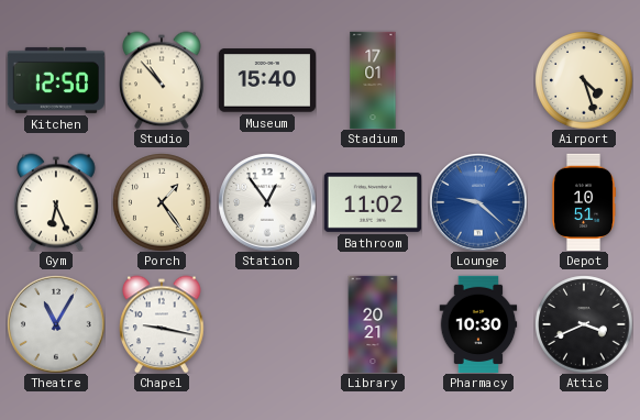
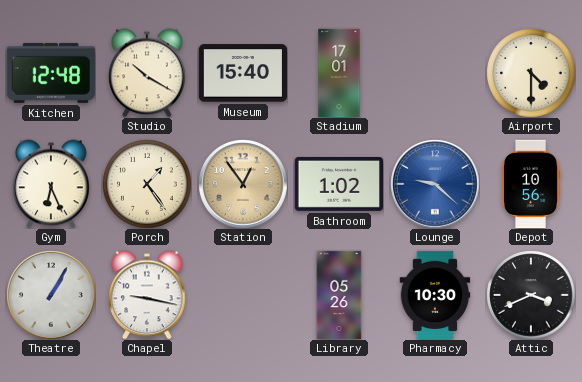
Kitchen: 12:50 -> 12:48 (50, 73)
Studio: 10:53 -> 10:20 (147, 73)
Airport: 4:27 -> 4:30 (531, 73)
Station dial: white -> champagne (243, 184)
Bathroom: 11:02 -> 1:02 (339, 184)
Depot: 10:51 -> 10:56 (531, 184)
Theatre: 11:05 -> 1:05 (51, 295)
Library: 20:21 -> 05:26 (339, 295)
